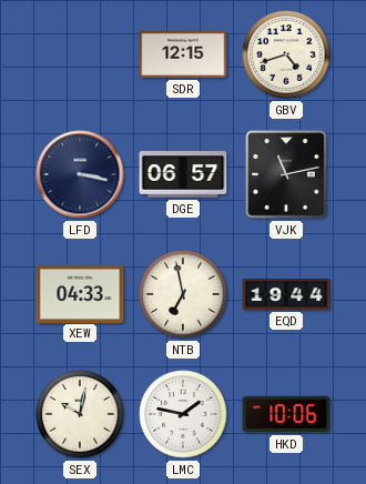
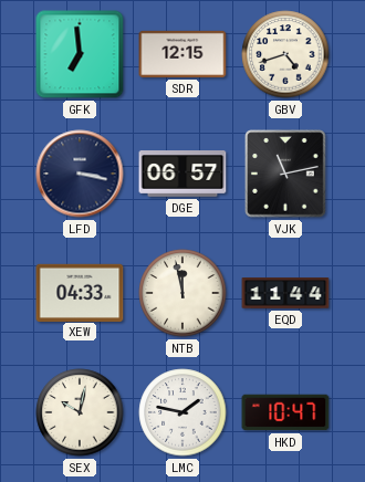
GFK: none -> 6:59 (80, 54)
NTB: 6:58 -> 11:58 (182, 293)
EQD: 19:44 -> 11:44 (285, 294)
HKD: 10:06 -> 10:47 (285, 412)
